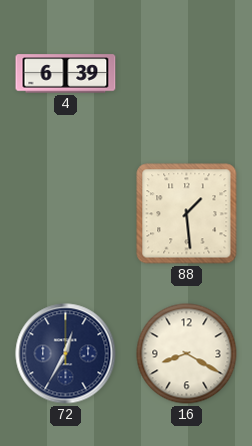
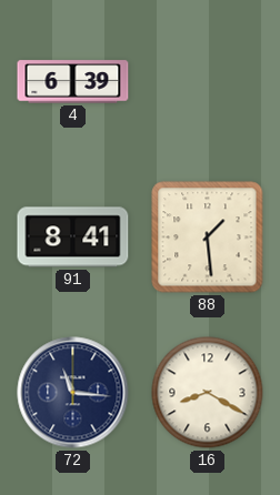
91: none -> 8:41 (73, 238)
72: 12:35 -> 11:16 (73, 393)
